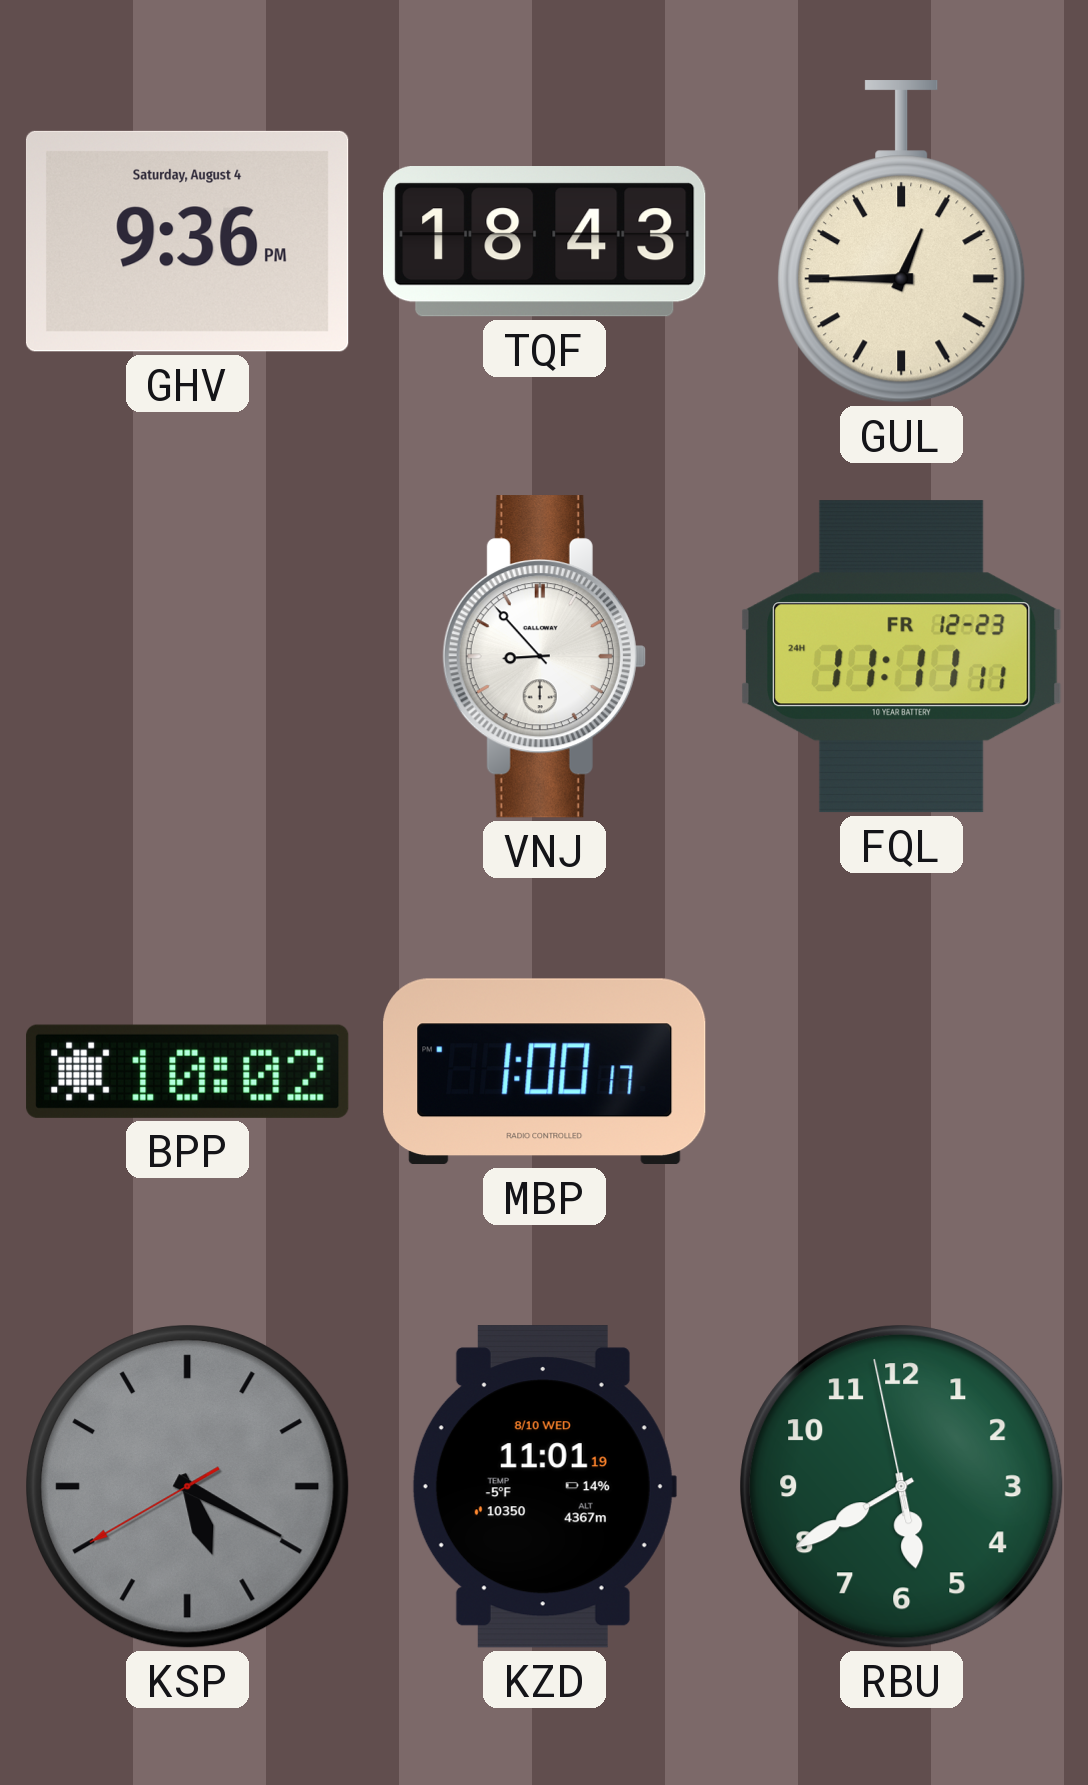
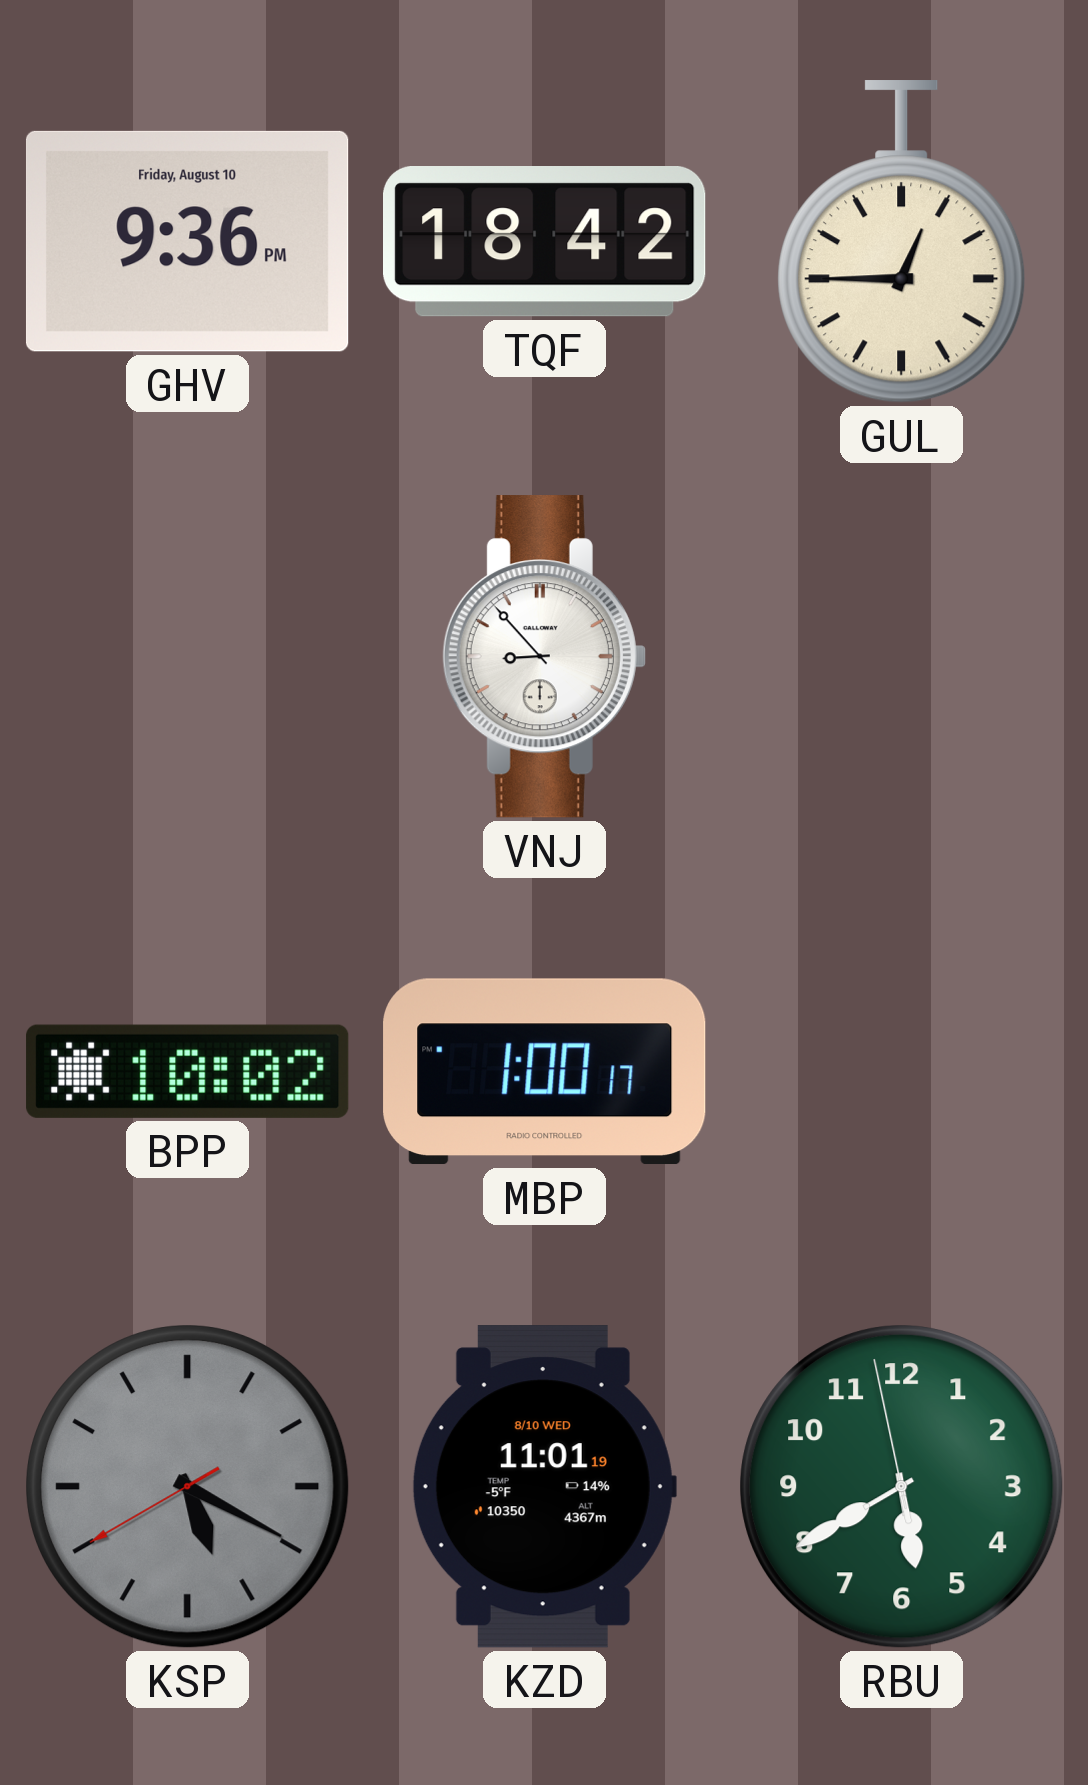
GHV date: Saturday, August 4 -> Friday, August 10 (187, 241)
TQF: 18:43 -> 18:42 (545, 242)
FQL: 11:11 -> none (902, 657)
